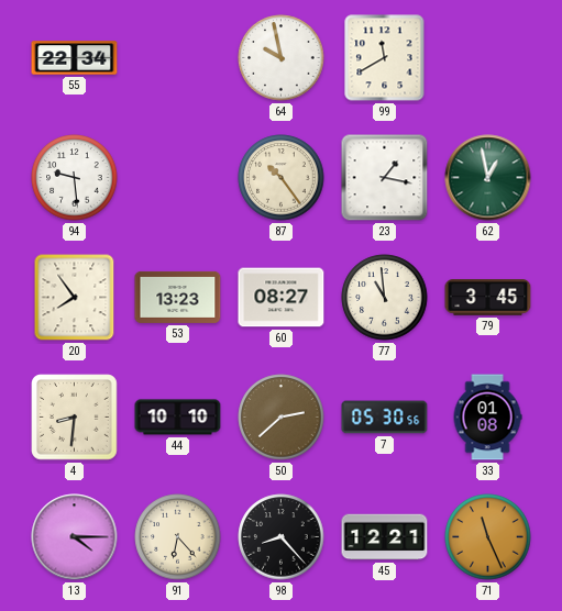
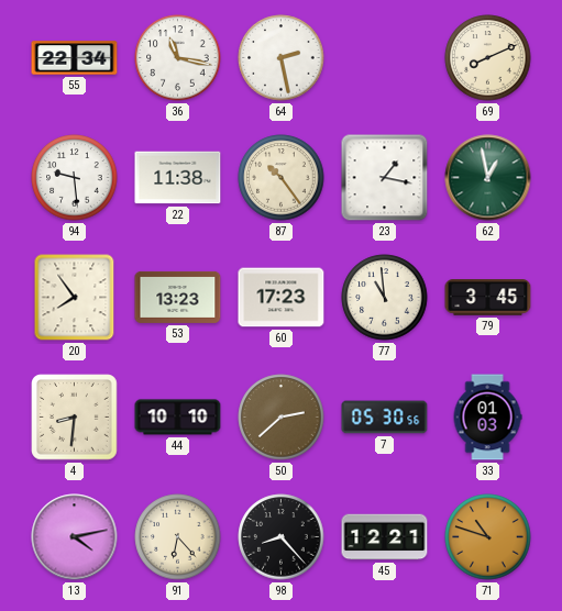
36: none -> 11:17 (178, 58)
64: 9:58 -> 2:28 (282, 58)
99: 11:40 -> none (385, 58)
69: none -> 8:11 (488, 58)
22: none -> 11:38 (178, 178)
60: 08:27 -> 17:23 (282, 298)
33: 01:08 -> 01:03 (487, 418)
13: 4:15 -> 4:13 (75, 537)
71: 11:26 -> 10:48 (488, 537)
